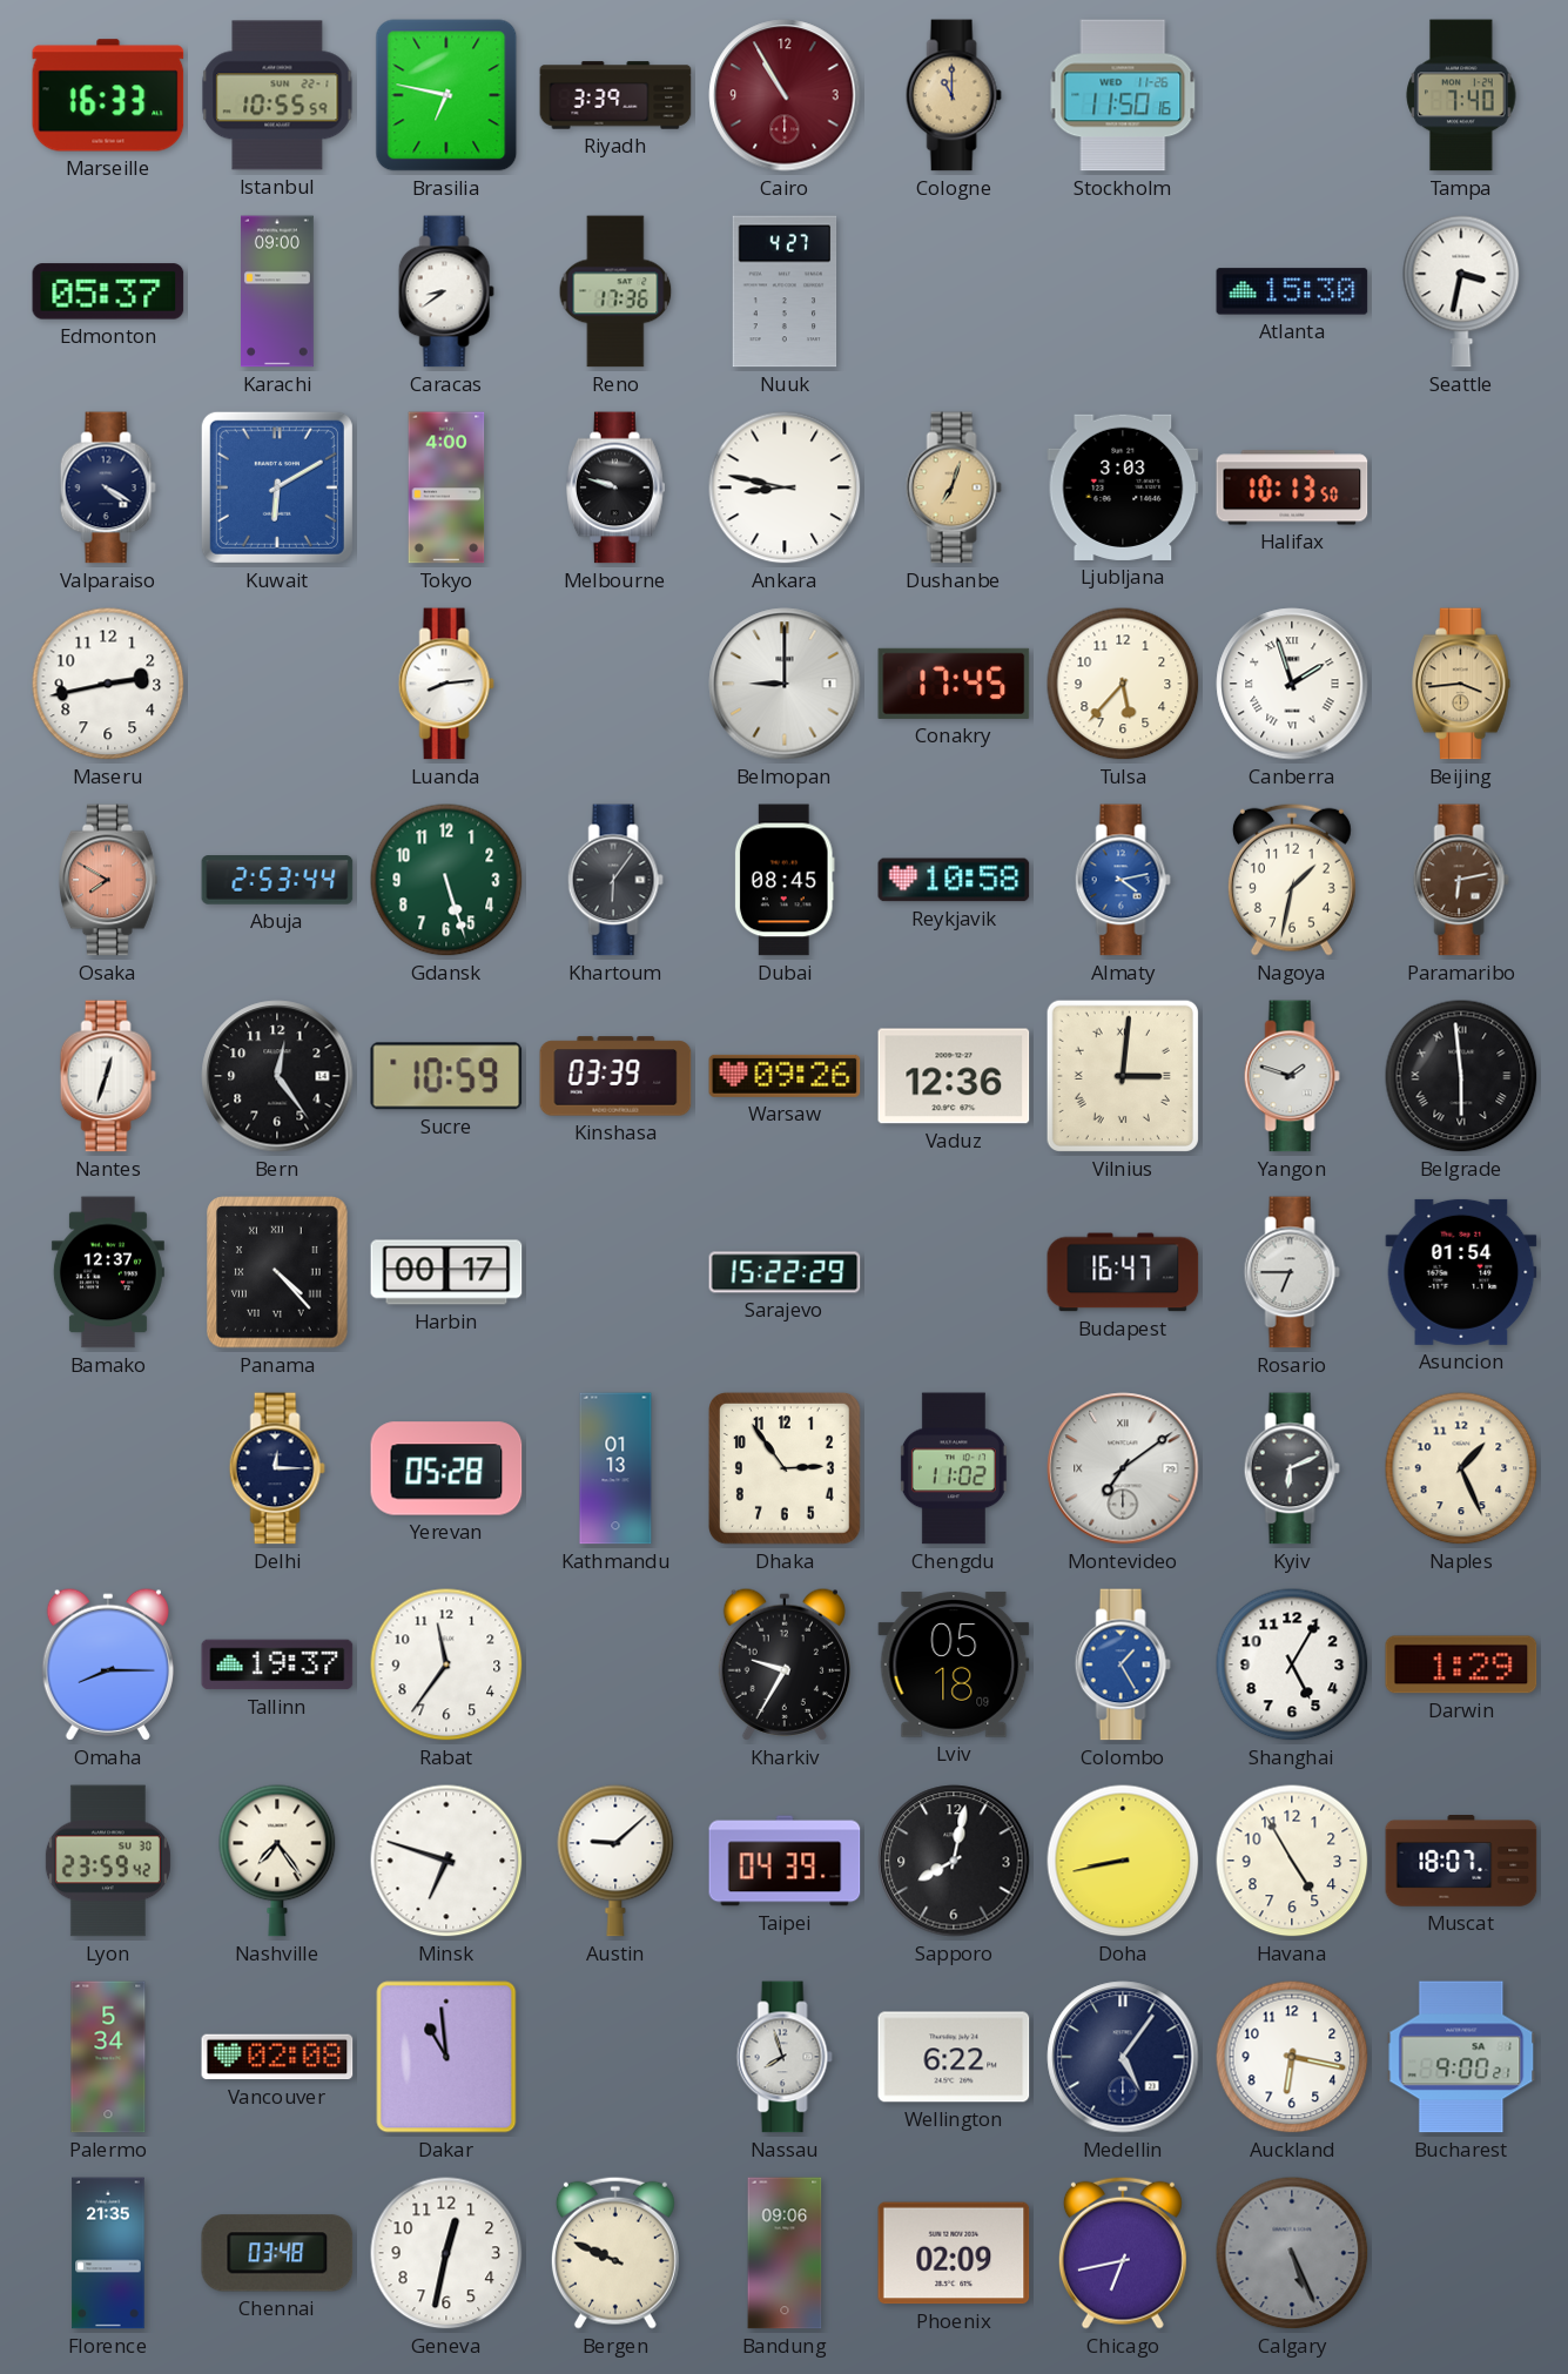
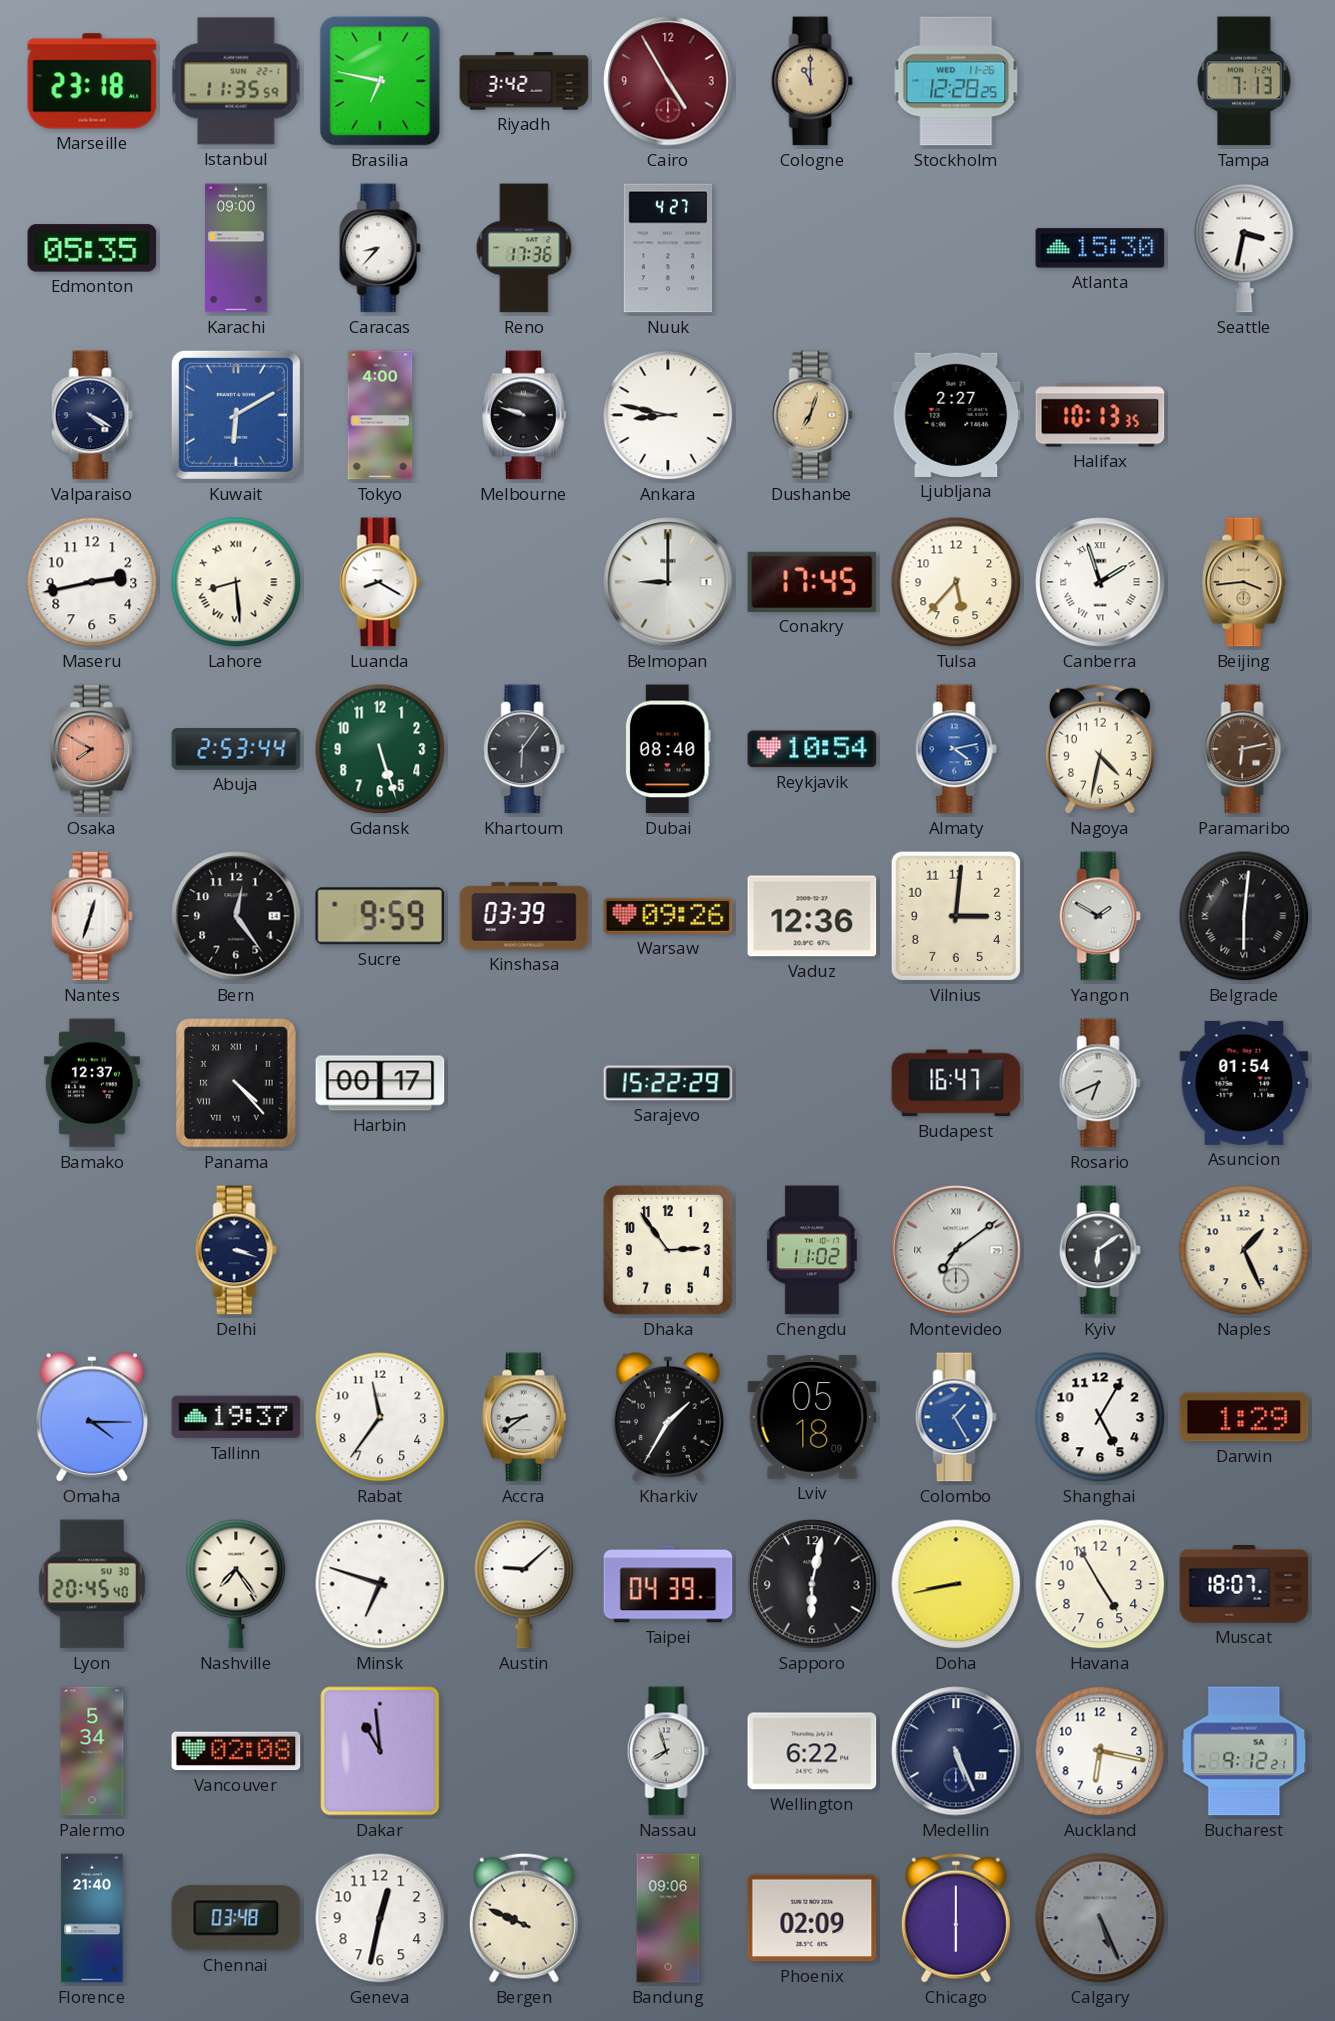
Marseille: 16:33 -> 23:18 (92, 81)
Istanbul: 10:55 -> 11:35 (236, 81)
Riyadh: 3:39 -> 3:42 (524, 81)
Cairo: 10:55 -> 4:55 (668, 81)
Stockholm: 11:50 -> 12:28 (956, 81)
Tampa: 7:40 -> 7:13 (1244, 81)
Edmonton: 05:37 -> 05:35 (92, 248)
Caracas: 8:39 -> 8:37 (380, 248)
Ljubljana: 3:03 -> 2:27 (956, 415)
Halifax: 10:13:50 -> 10:13:35 (1100, 415)
Lahore: none -> 8:29 (236, 582)
Luanda: 8:14 -> 8:20 (380, 582)
Dubai: 08:45 -> 08:40 (668, 749)
Reykjavik: 10:58 -> 10:54 (812, 749)
Nagoya: 1:32 -> 4:32 (1100, 749)
Sucre: 10:59 -> 9:59 (380, 916)
Vilnius numerals: Roman -> Arabic (956, 916)
Yangon: 1:48 -> 1:50 (1100, 916)
Belgrade: 5:59 -> 6:01 (1244, 916)
Rosario: 6:45 -> 6:41 (1100, 1083)
Delhi: 12:15 -> 3:18 (236, 1250)
Yerevan: 05:28 -> none (446, 1468)
Kathmandu: 01:13 -> none (615, 1468)
Kyiv: 6:11 -> 6:09 (1100, 1250)
Omaha: 8:15 -> 4:15 (92, 1417)
Accra: none -> 8:39 (525, 1417)
Kharkiv: 9:35 -> 1:35 (668, 1417)
Lyon: 23:59 -> 20:45 (92, 1584)
Sapporo: 8:02 -> 6:02 (812, 1584)
Medellin: 5:06 -> 5:26 (956, 1751)
Bucharest: 9:00 -> 9:12 (1244, 1751)
Florence: 21:35 -> 21:40 (92, 1918)
Chicago: 6:43 -> 6:00 (956, 1918)
